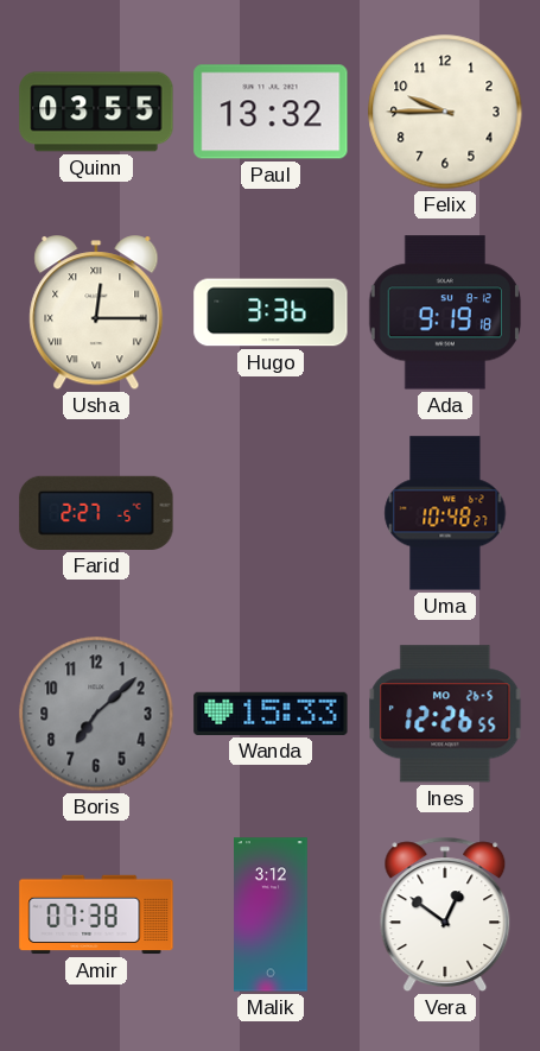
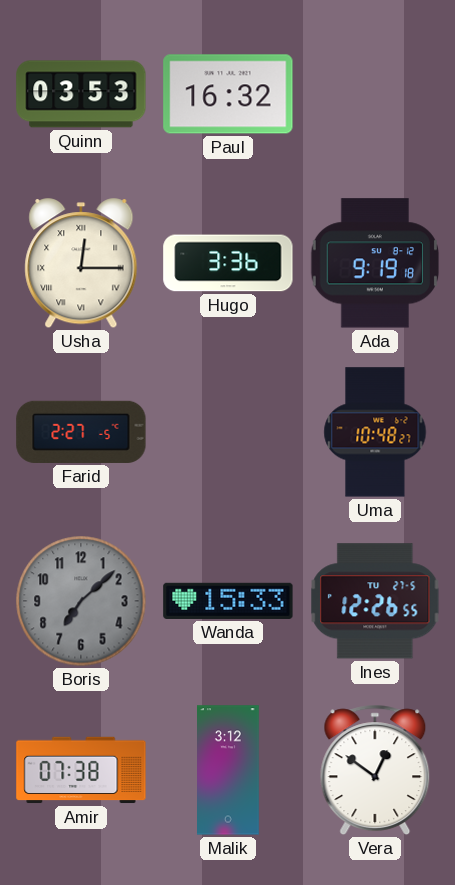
Quinn: 03:55 -> 03:53 (81, 94)
Paul: 13:32 -> 16:32 (228, 94)
Felix: 9:45 -> none (445, 112)
Ines date: MO 26-5 -> TU 27-5 (375, 601)
